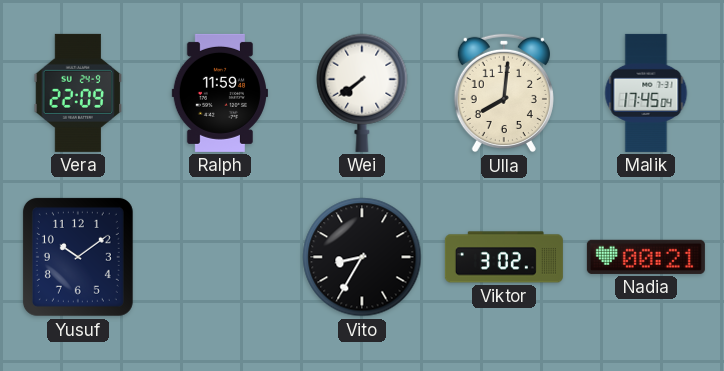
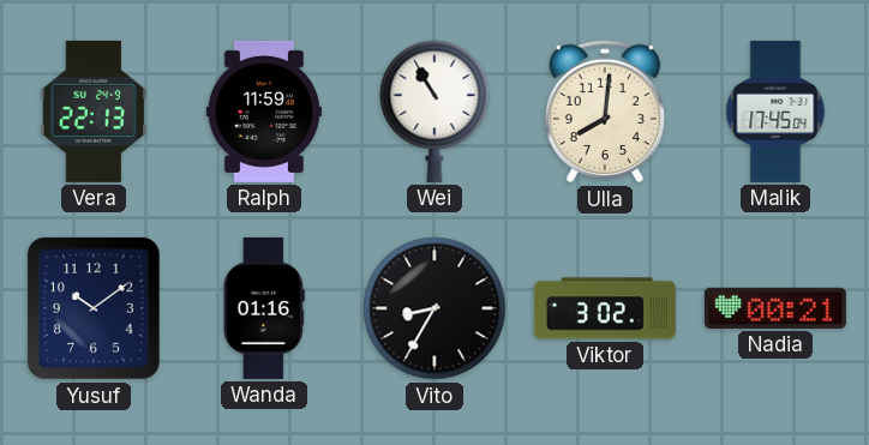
Vera: 22:09 -> 22:13 (94, 112)
Wei: 7:39 -> 10:55 (434, 112)
Wanda: none -> 01:16 (264, 308)
